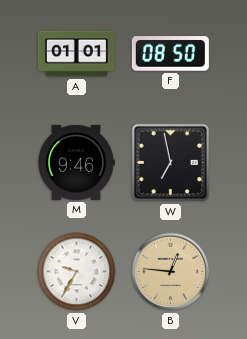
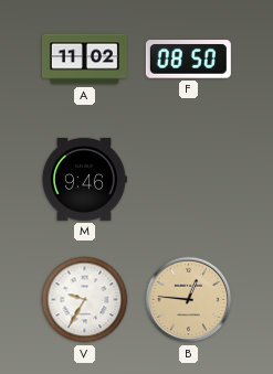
A: 01:01 -> 11:02 (84, 60)
W: 6:58 -> none (171, 163)
